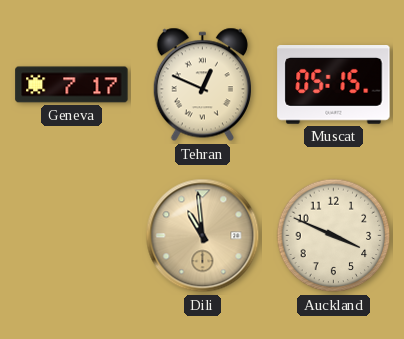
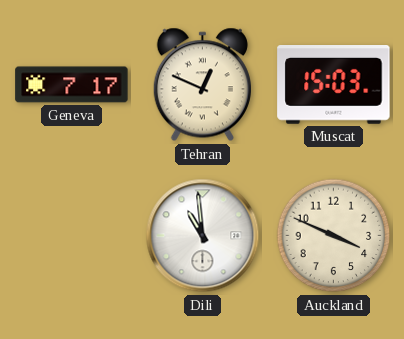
Muscat: 05:15 -> 15:03 (334, 85)
Dili dial: champagne -> white (203, 236)
